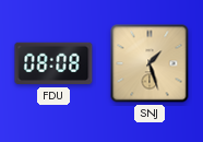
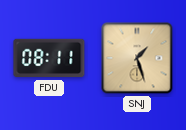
FDU: 08:08 -> 08:11 (49, 58)
